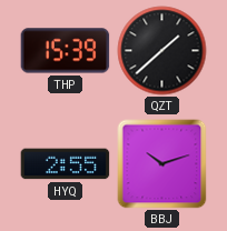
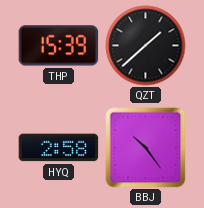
HYQ: 2:55 -> 2:58 (59, 148)
BBJ: 10:12 -> 10:24 (146, 148)
